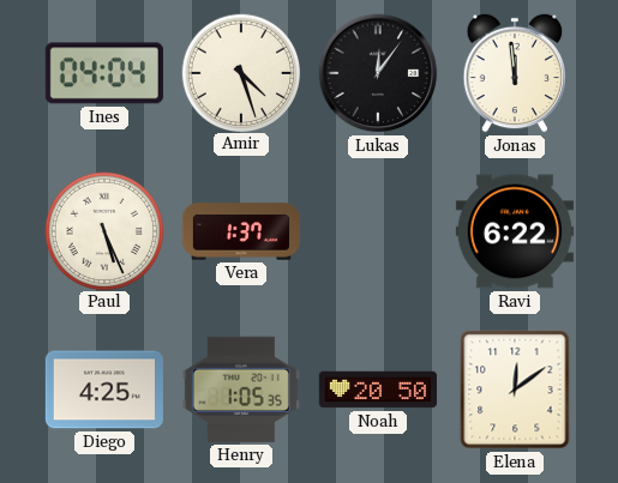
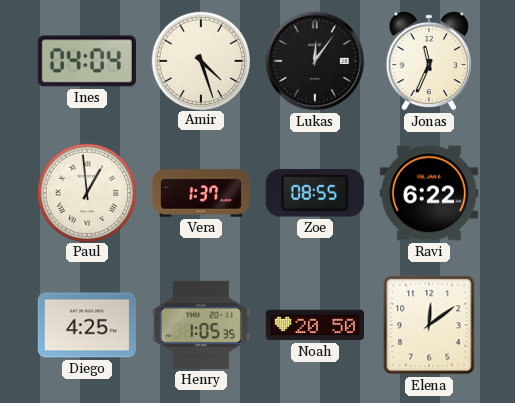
Jonas: 11:59 -> 11:34 (429, 61)
Paul: 5:26 -> 12:59 (86, 192)
Zoe: none -> 08:55 (315, 193)
